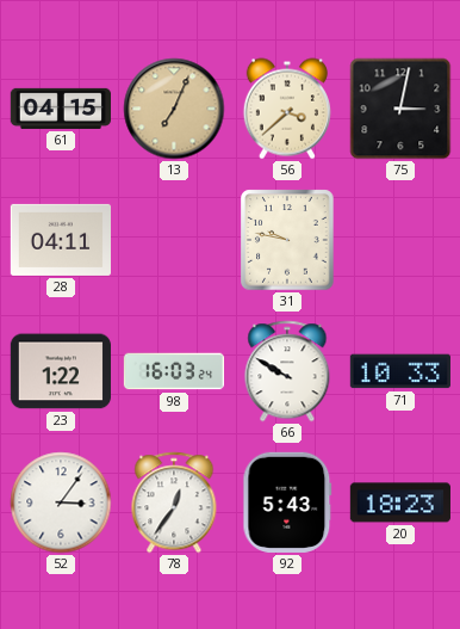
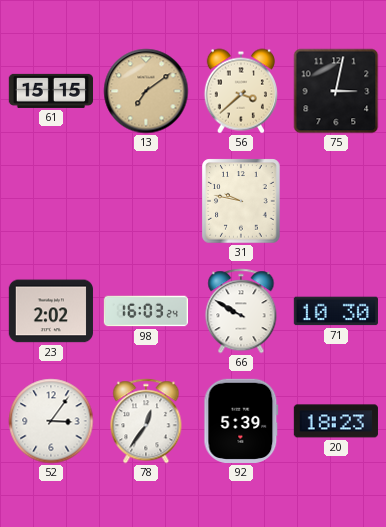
61: 04:15 -> 15:15 (50, 91)
13: 7:04 -> 7:09 (146, 91)
28: 04:11 -> none (60, 240)
23: 1:22 -> 2:02 (51, 311)
71: 10:33 -> 10:30 (336, 311)
92: 5:43 -> 5:39 (241, 421)
